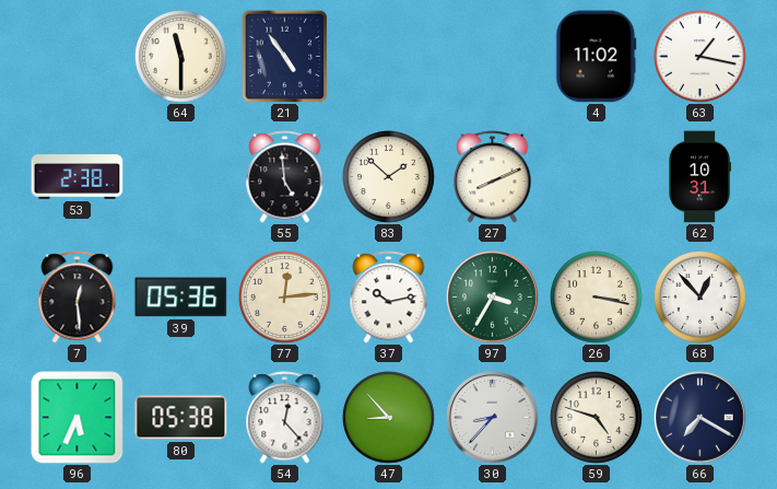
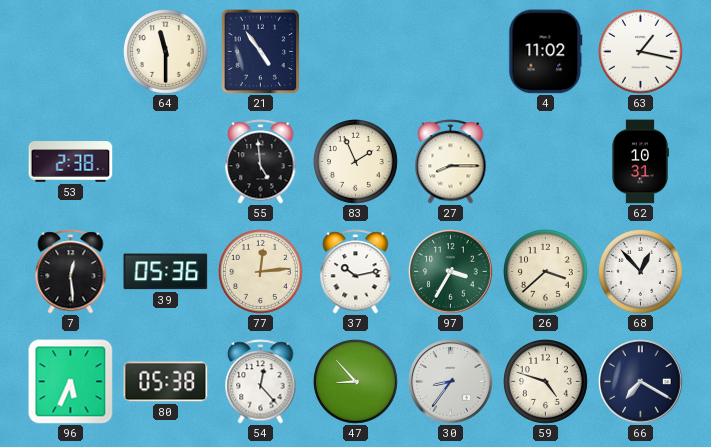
83: 1:52 -> 1:56 (356, 162)
27: 8:11 -> 8:15 (451, 162)
26: 3:17 -> 3:38 (546, 272)
30: 8:37 -> 8:36 (451, 382)
